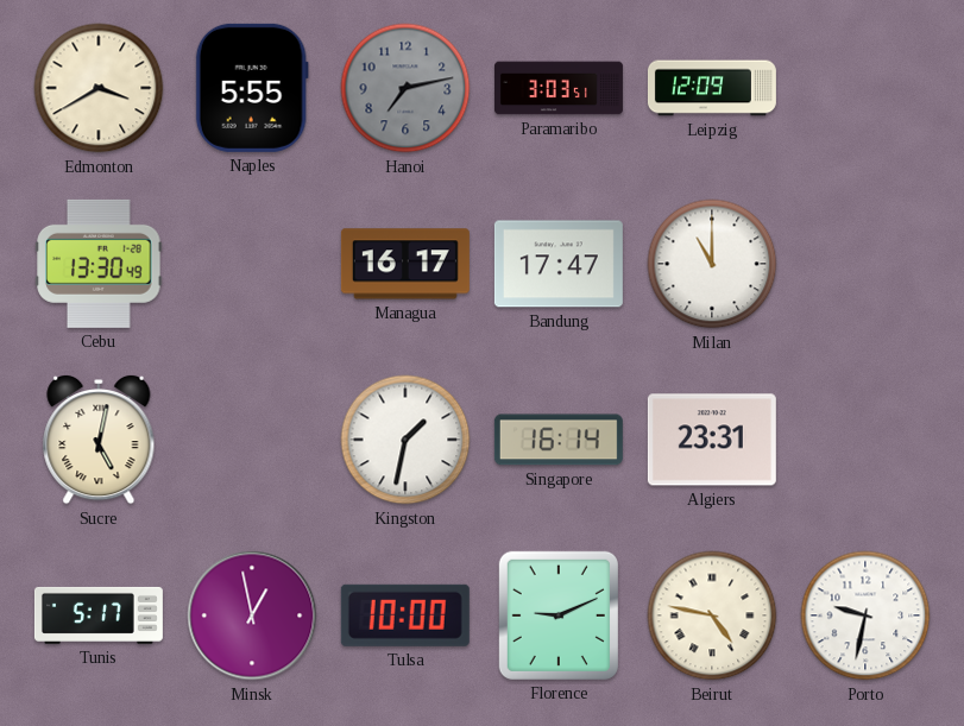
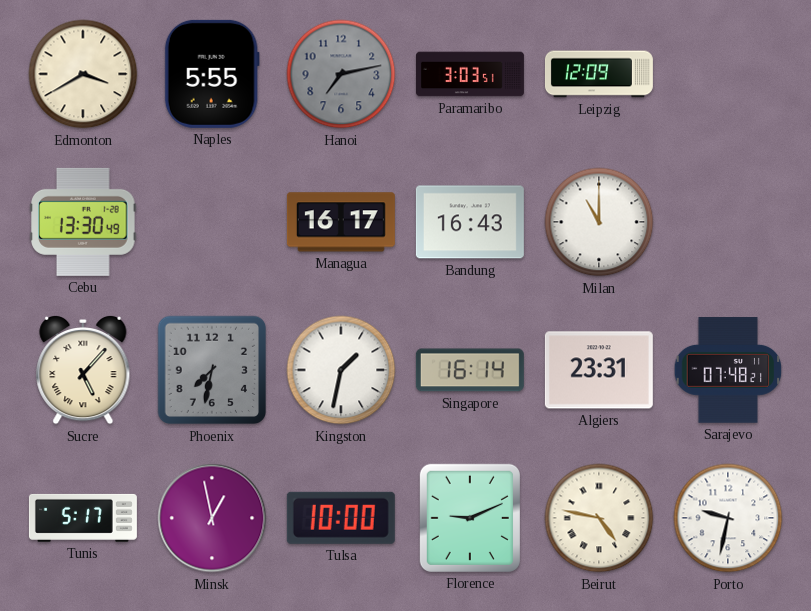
Bandung: 17:47 -> 16:43 (470, 222)
Sucre: 5:02 -> 5:07 (83, 370)
Phoenix: none -> 7:32 (212, 370)
Sarajevo: none -> 07:48 (728, 370)
